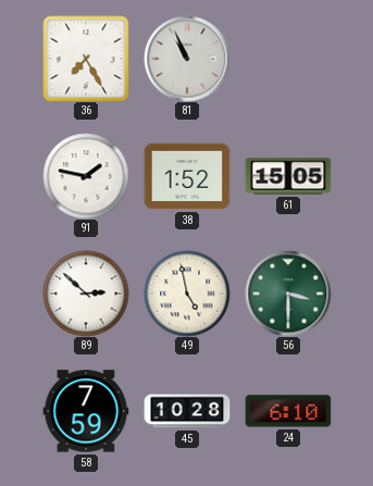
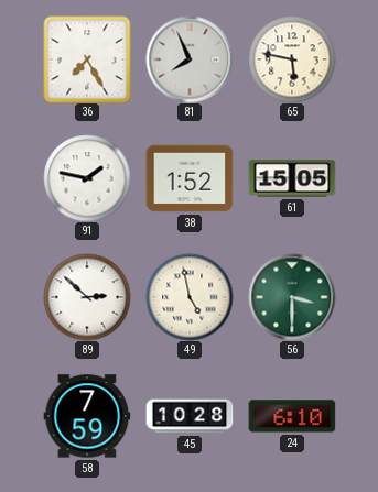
81: 10:56 -> 7:56 (190, 59)
65: none -> 5:47 (292, 59)
